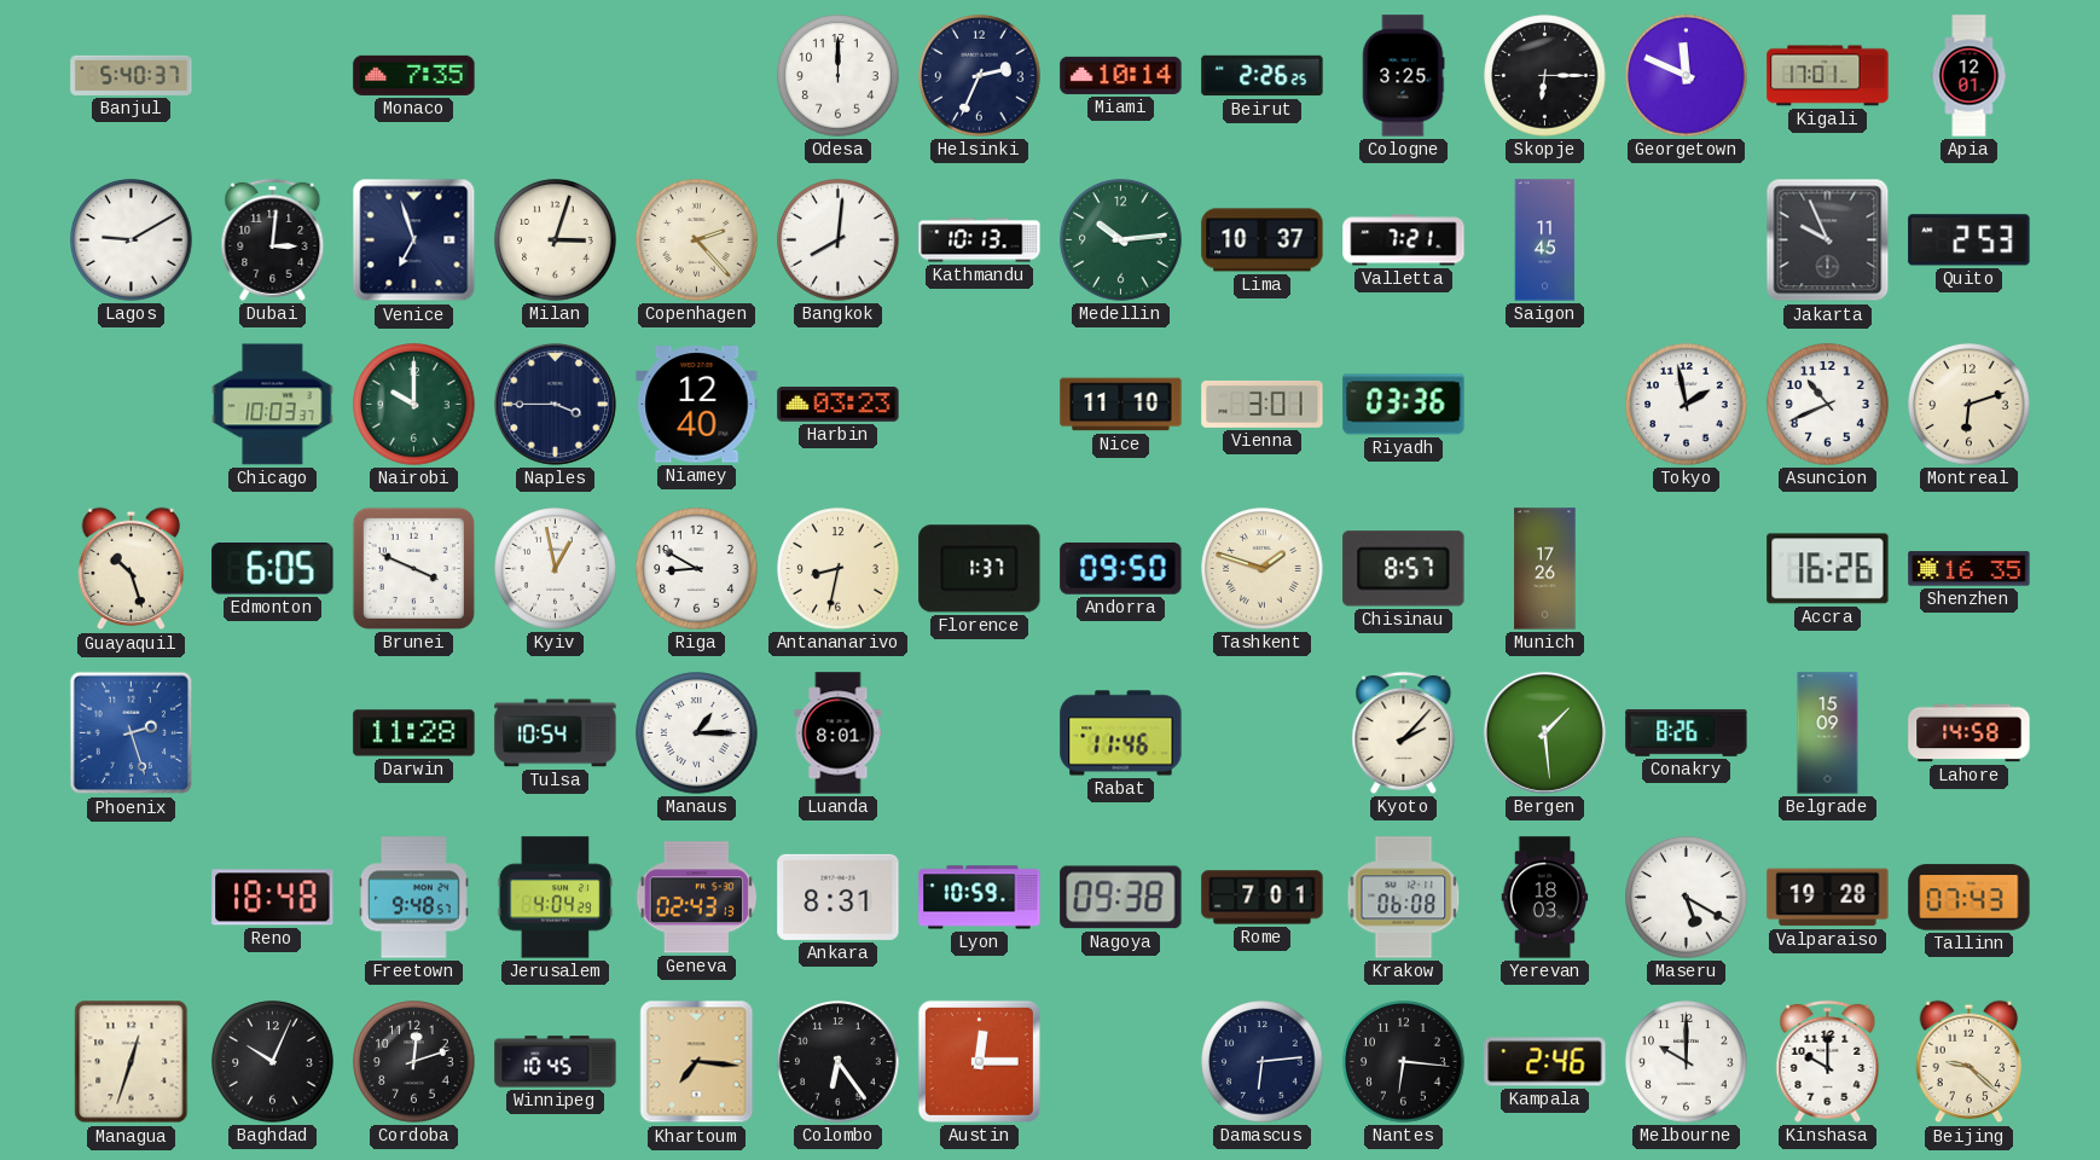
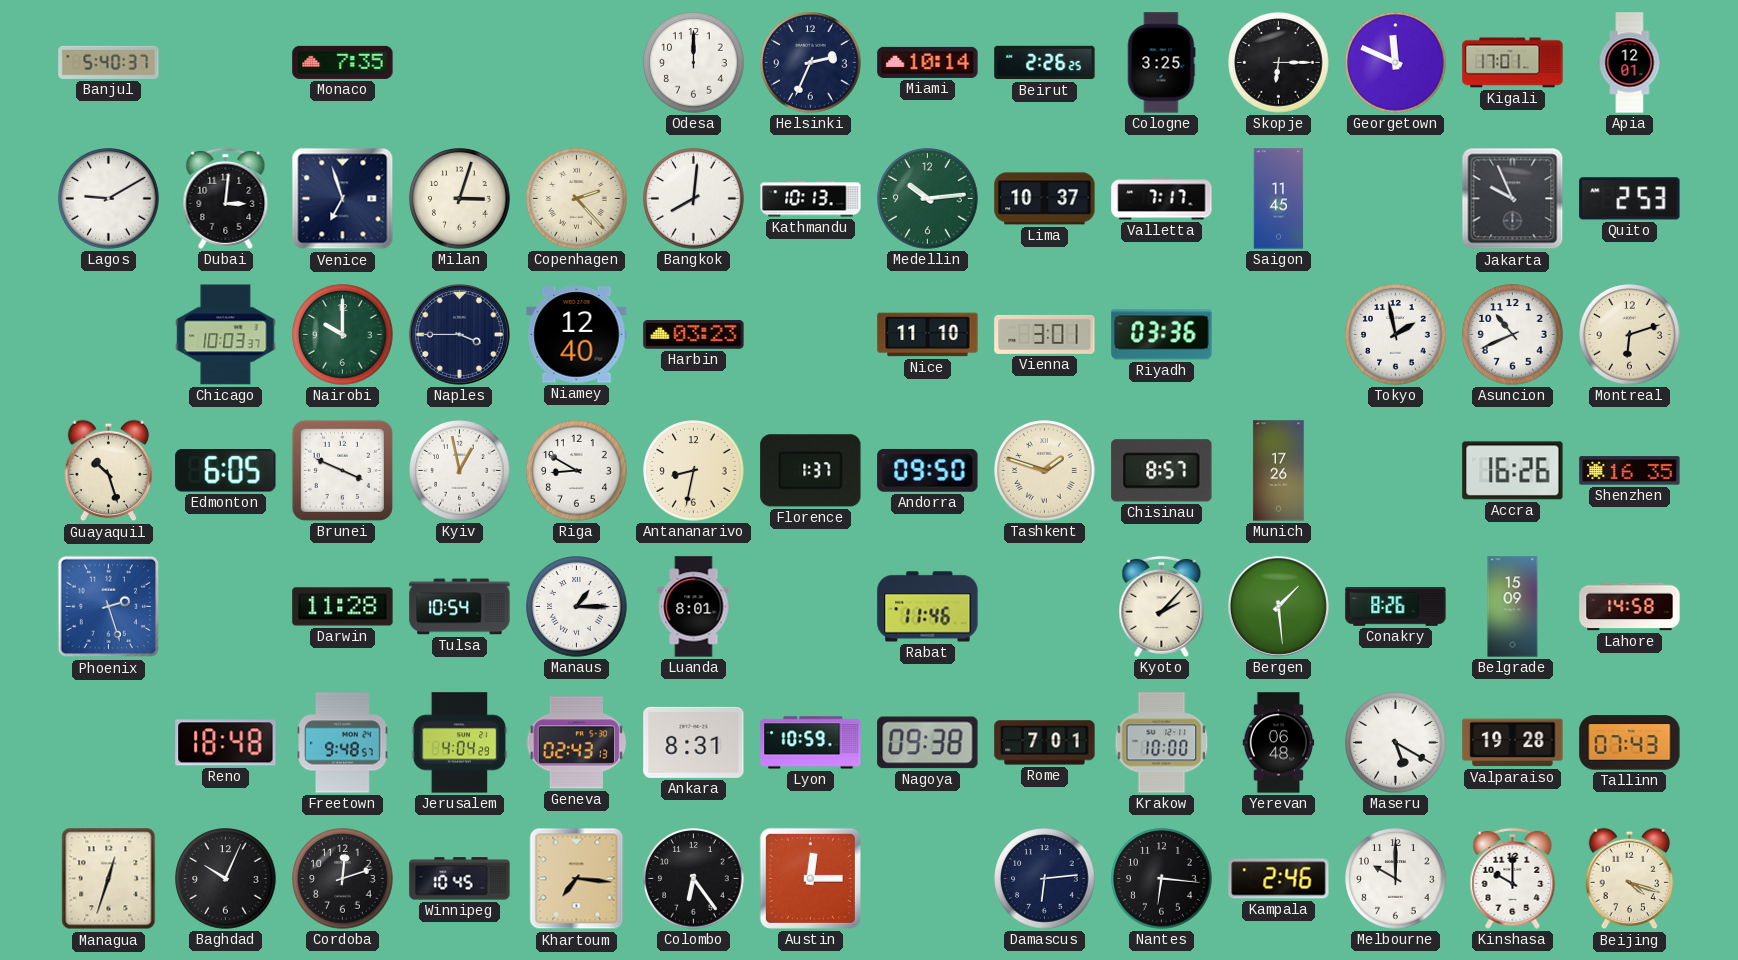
Valletta: 7:21 -> 7:17 (1162, 199)
Krakow: 06:08 -> 10:00 (1162, 743)
Yerevan: 18:03 -> 06:48 (1279, 743)
Beijing: 9:22 -> 4:18 (1630, 879)
